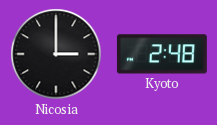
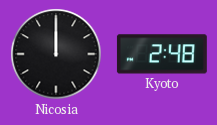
Nicosia: 3:00 -> 12:00 (56, 54)
